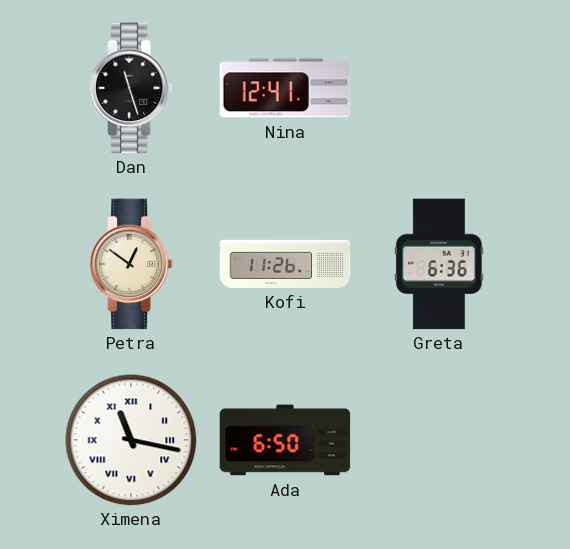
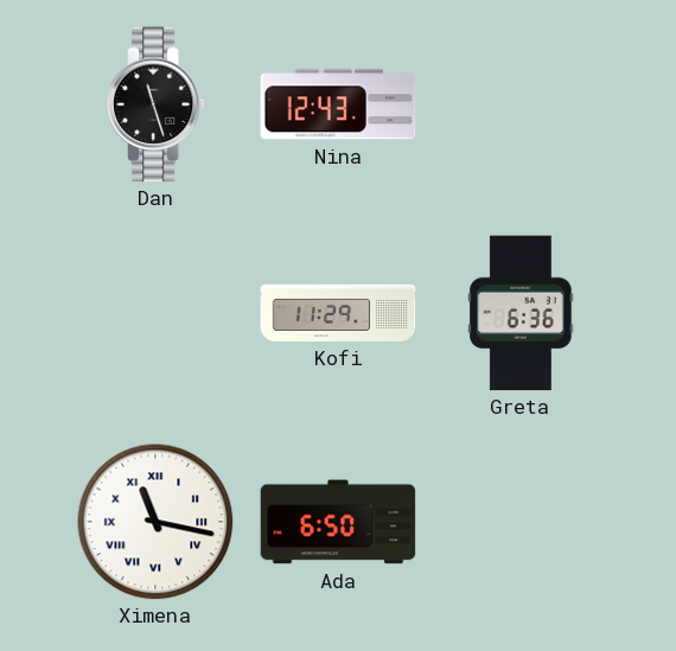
Nina: 12:41 -> 12:43 (338, 104)
Petra: 12:51 -> none (131, 264)
Kofi: 11:26 -> 11:29 (338, 313)
